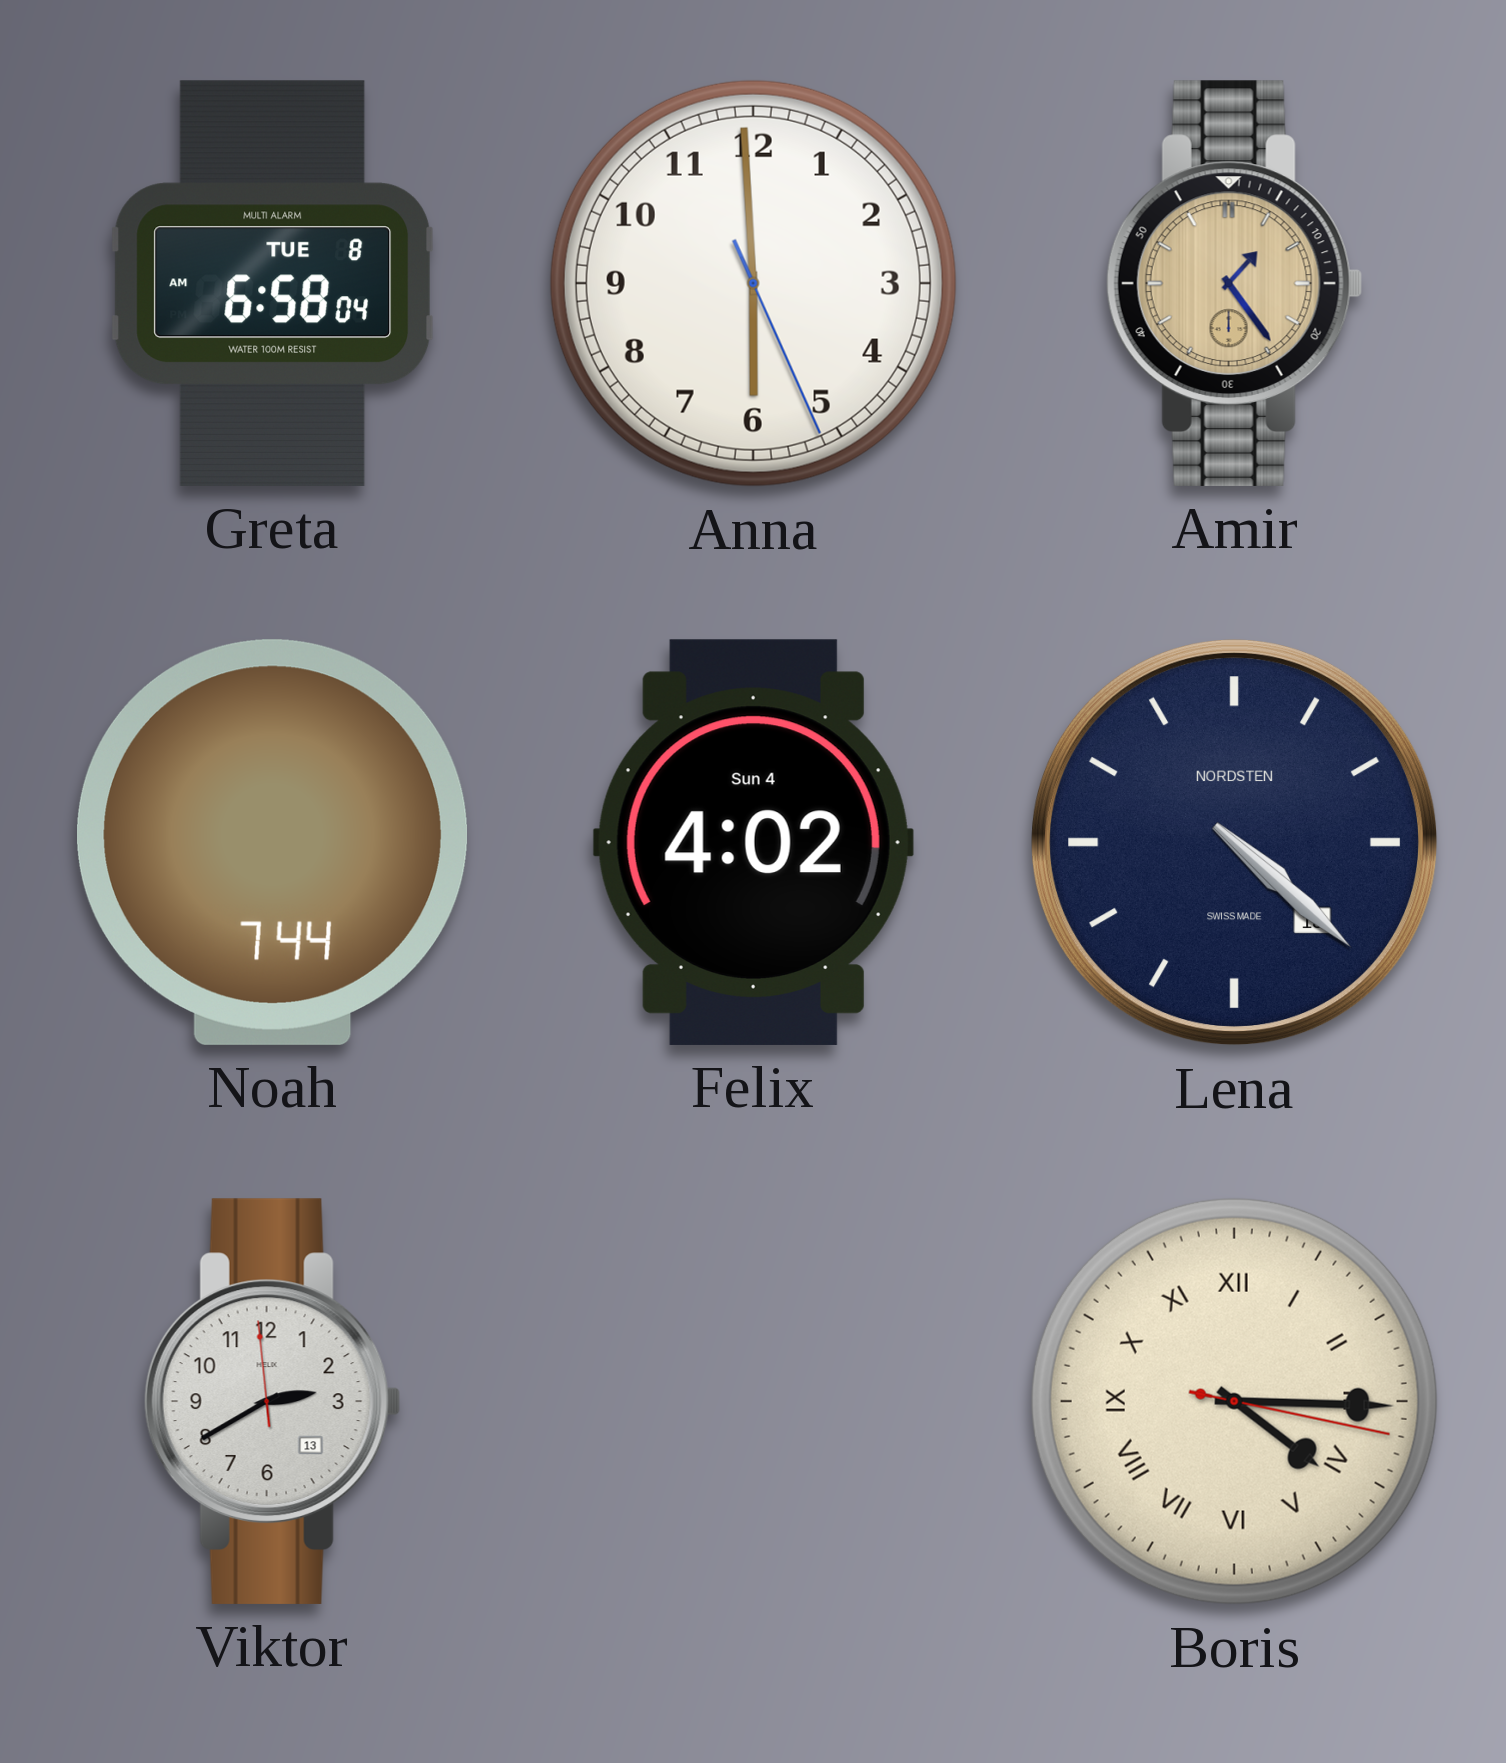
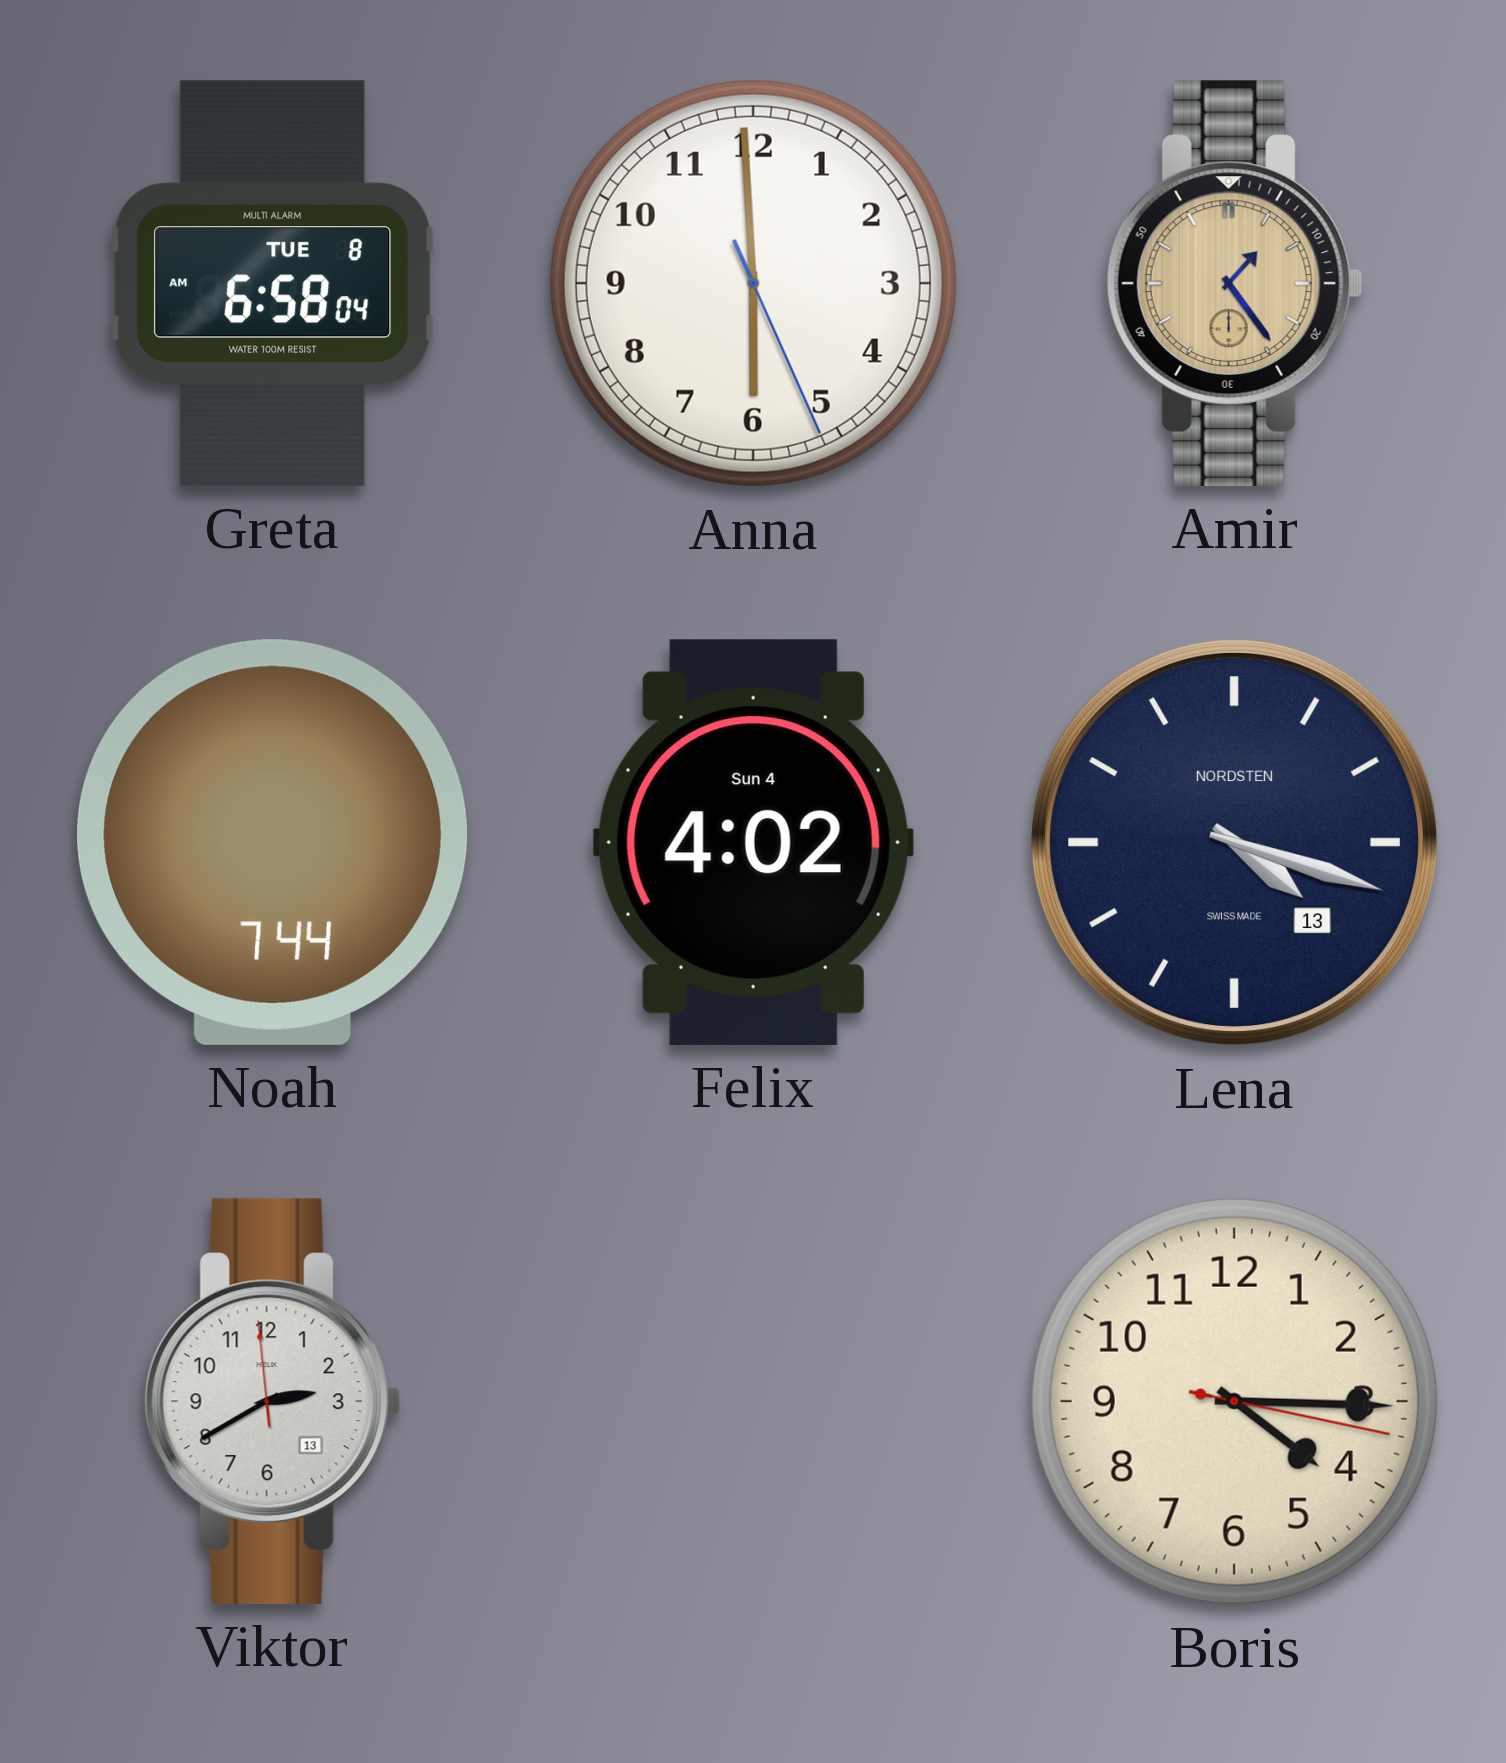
Lena: 4:22 -> 4:18 (1235, 843)
Boris numerals: Roman -> Arabic (1234, 1401)
